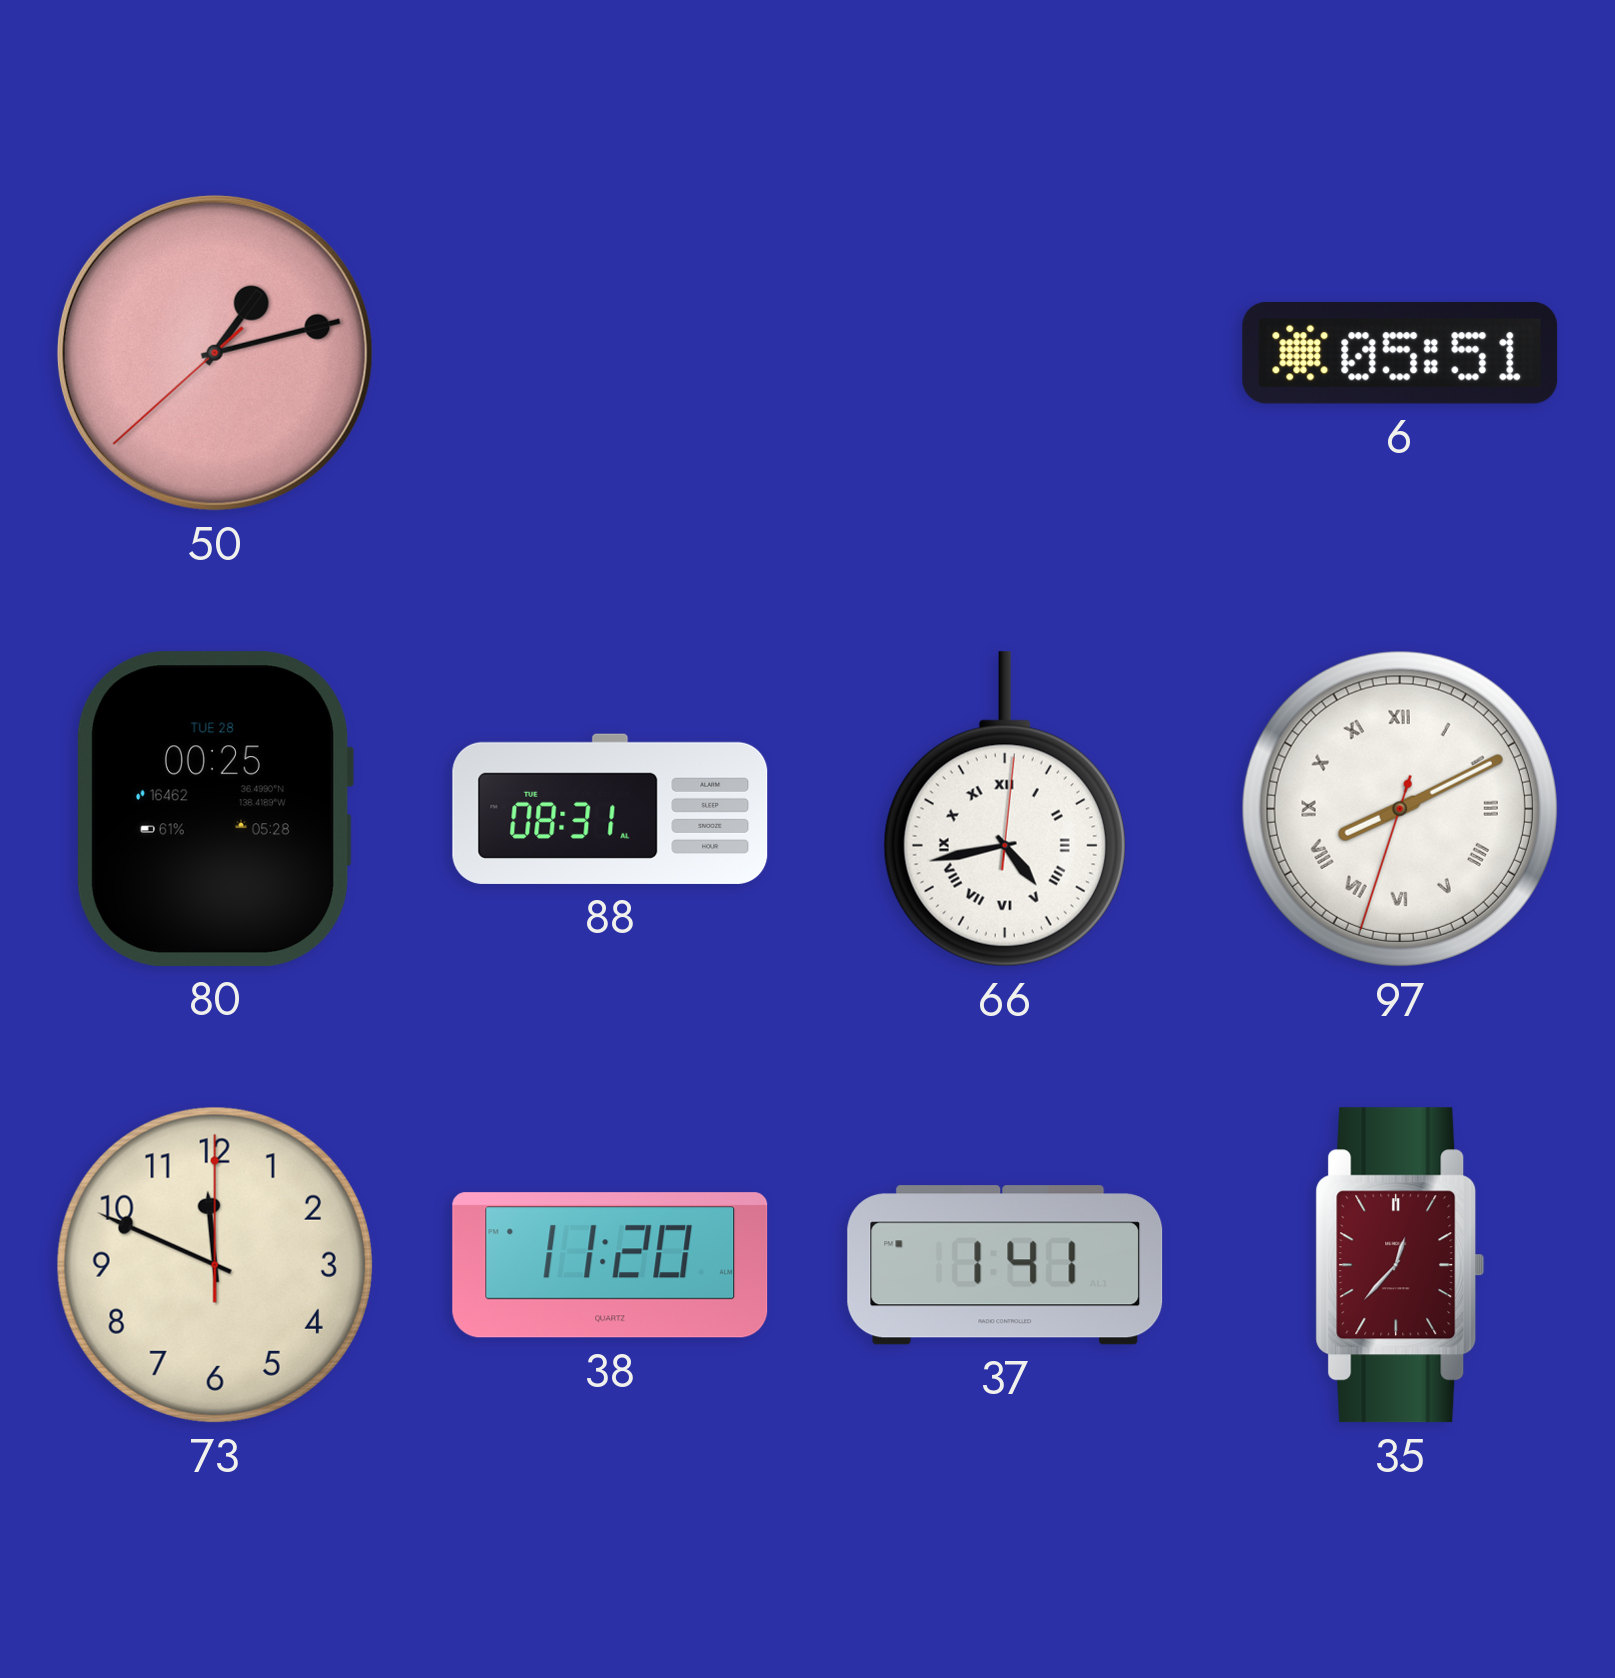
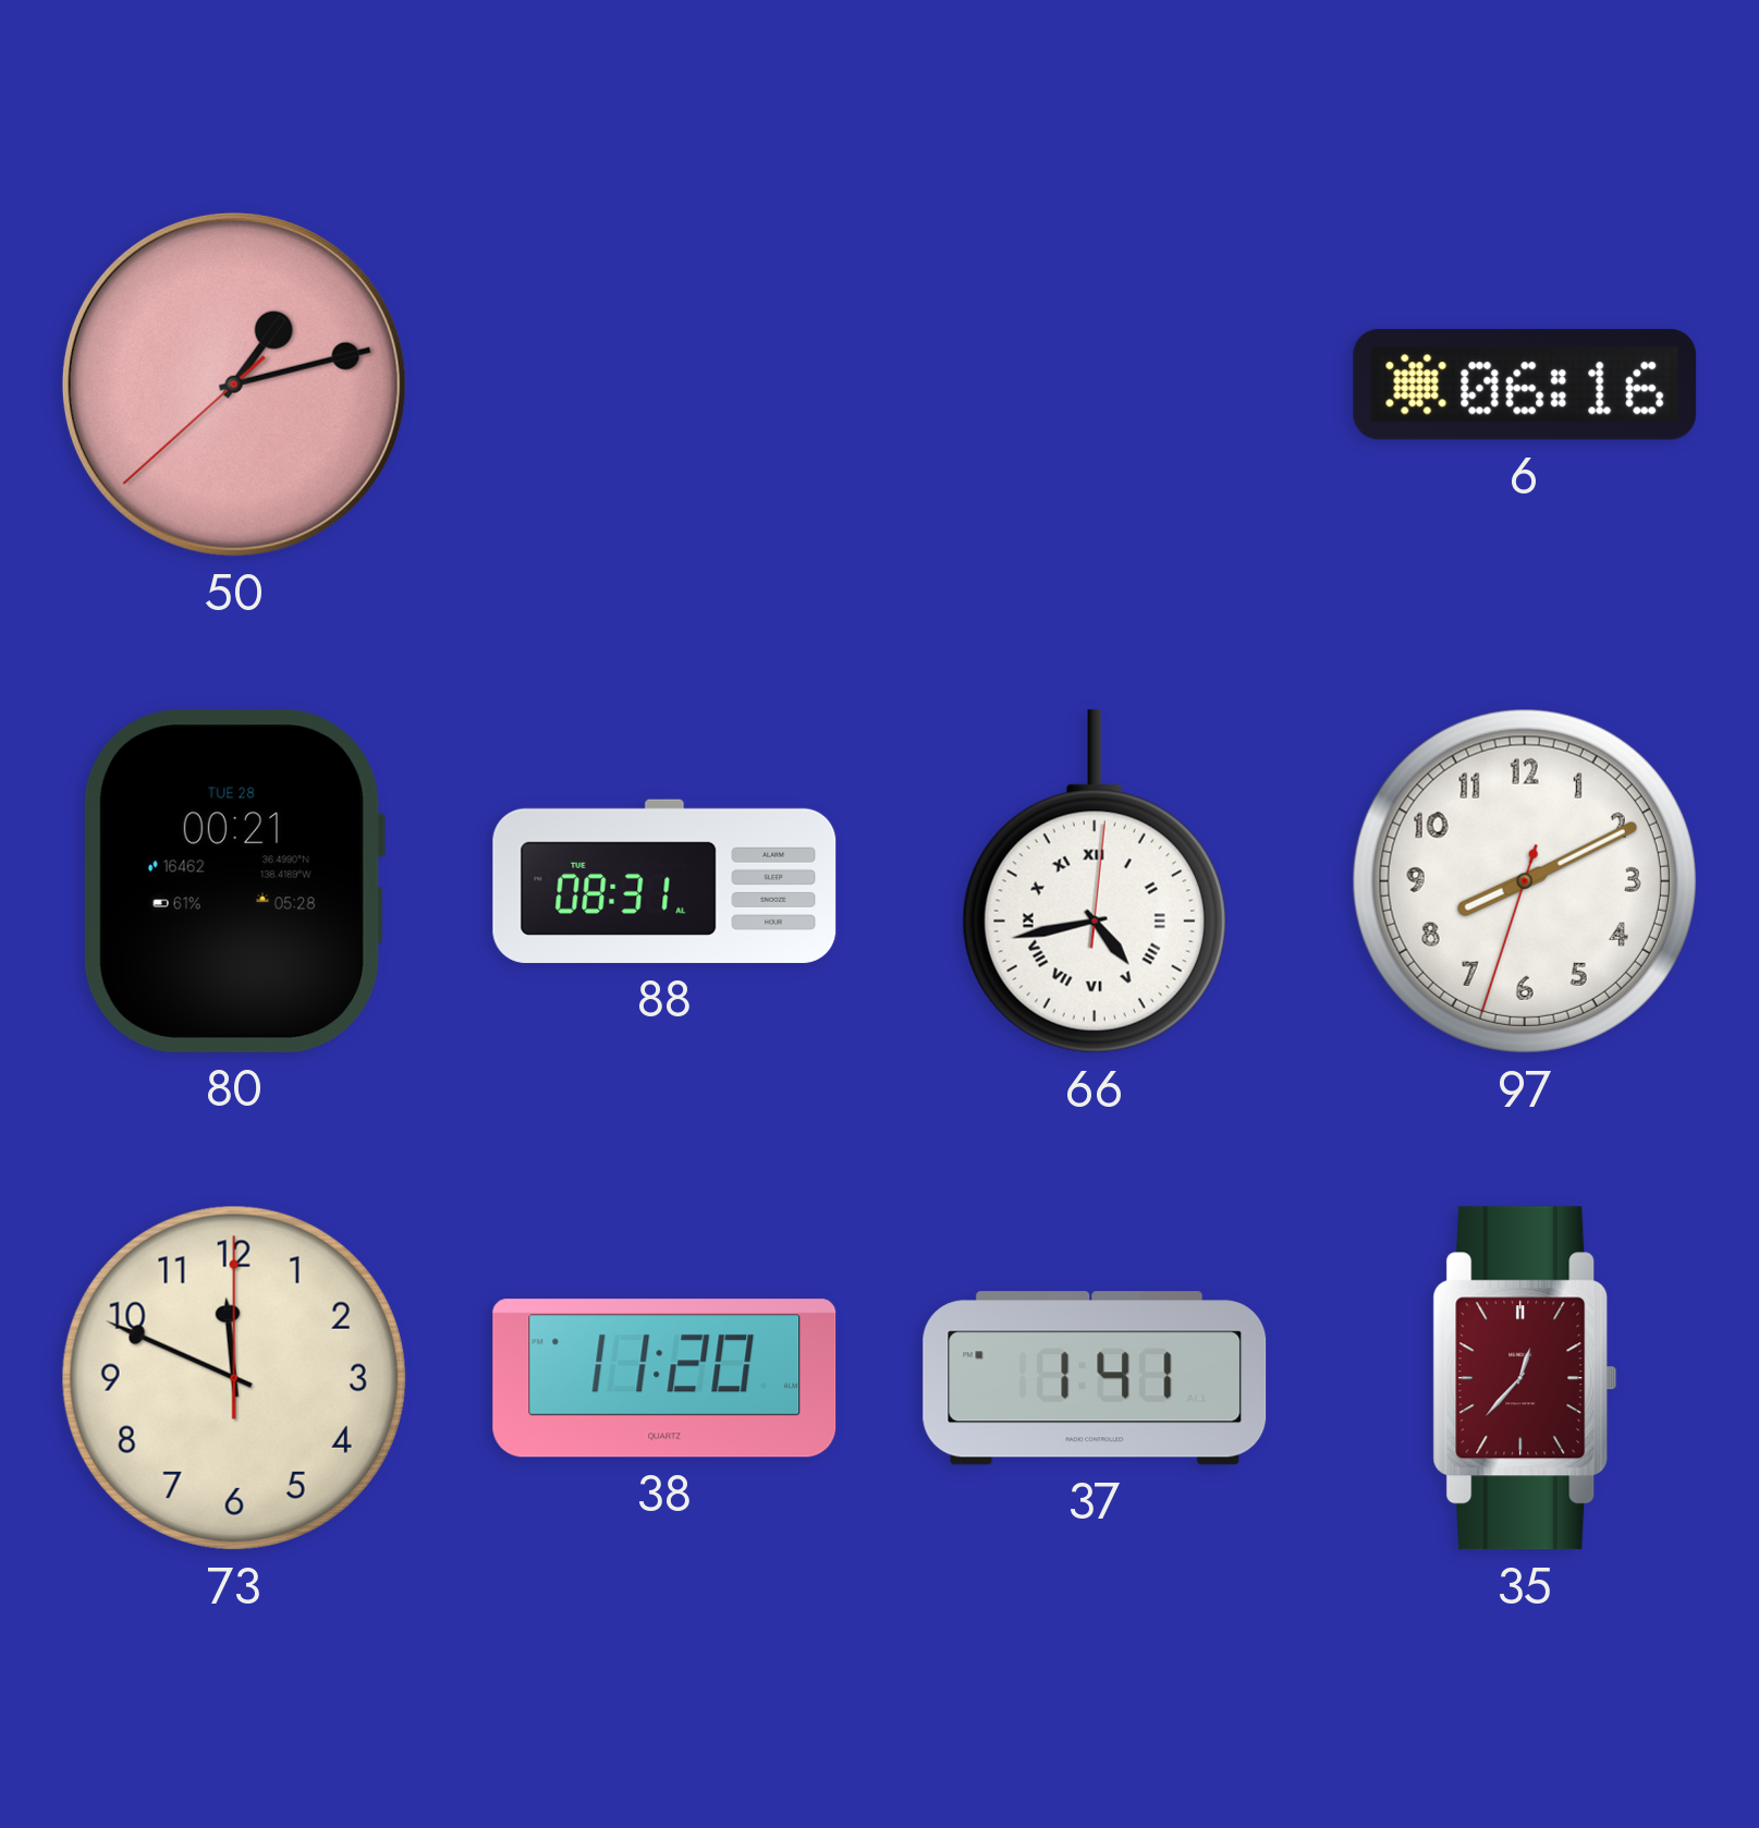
6: 05:51 -> 06:16 (1525, 385)
80: 00:25 -> 00:21 (233, 881)
97 numerals: Roman -> Arabic (1525, 881)
